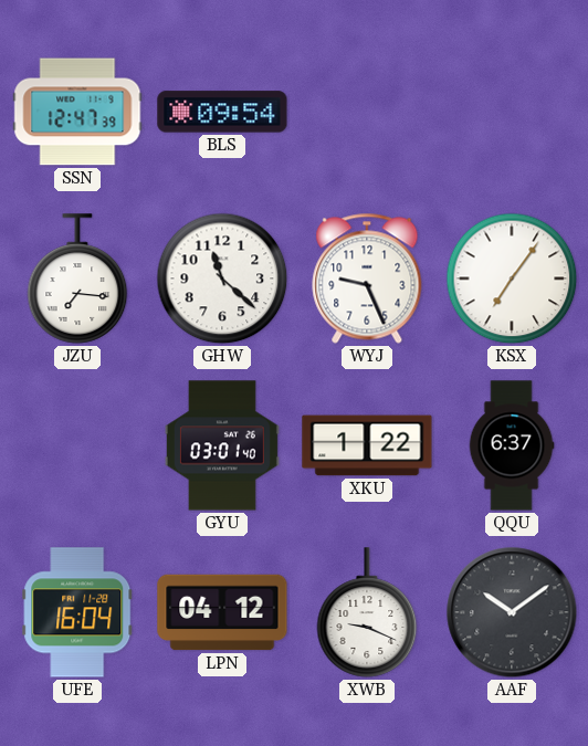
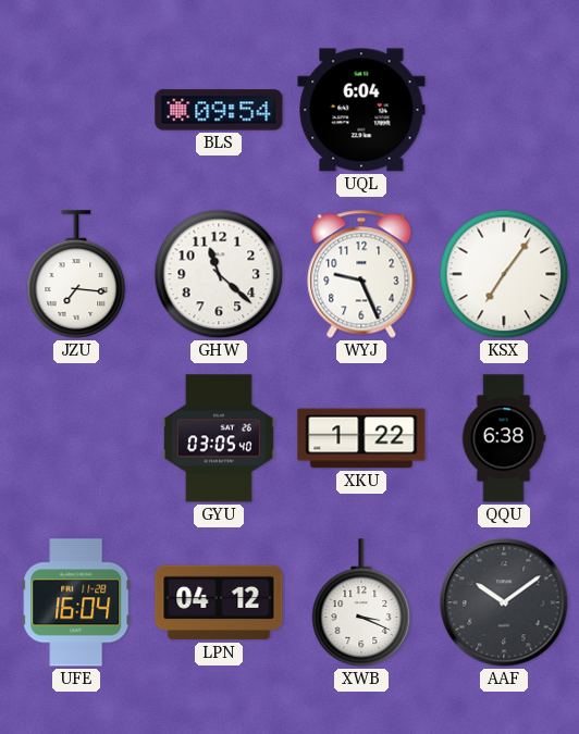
SSN: 12:47 -> none (77, 112)
UQL: none -> 6:04 (361, 110)
GYU: 03:01 -> 03:05 (219, 438)
QQU: 6:37 -> 6:38 (504, 438)
XWB: 9:19 -> 3:19 (361, 602)
